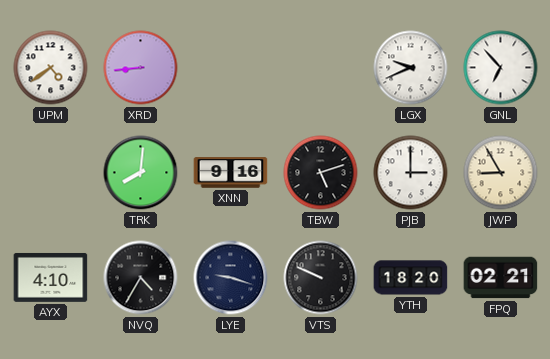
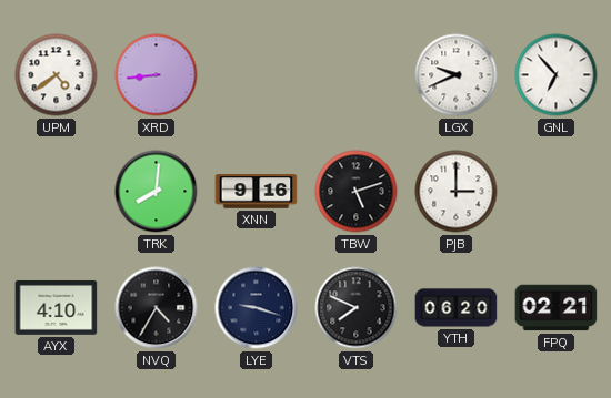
JWP: 8:55 -> none (501, 173)
VTS: 9:49 -> 7:49 (357, 308)
YTH: 18:20 -> 06:20 (457, 308)
